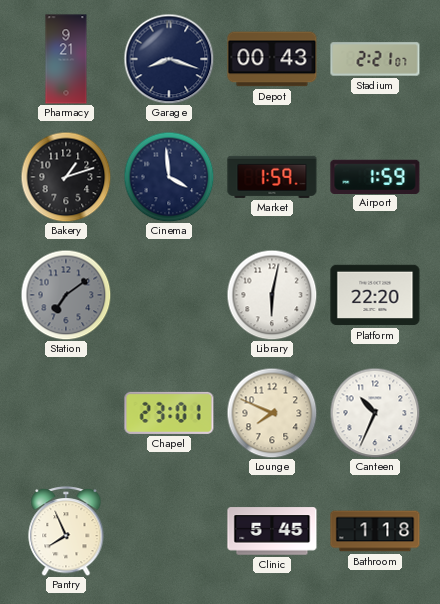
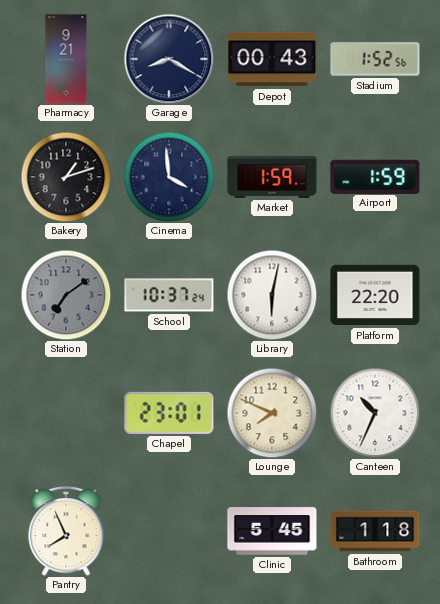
Garage: 8:18 -> 8:20 (169, 59)
Stadium: 2:21 -> 1:52 (375, 59)
School: none -> 10:37 (169, 295)
